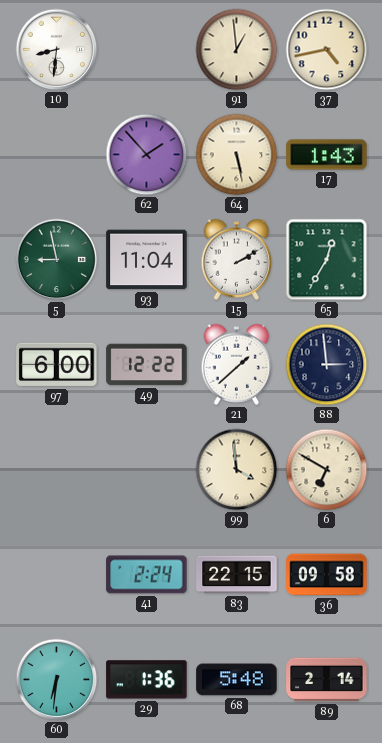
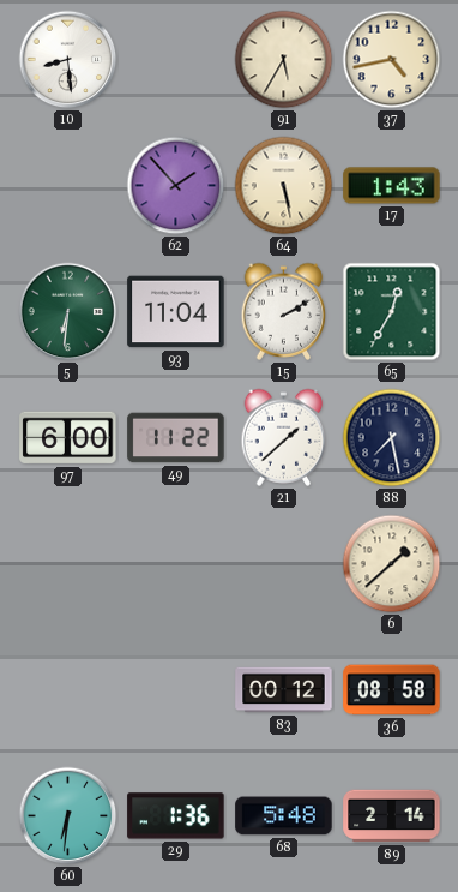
10: 8:31 -> 8:29 (68, 60)
91: 12:59 -> 5:35 (284, 60)
5: 8:58 -> 6:31 (68, 312)
49: 12:22 -> 11:22 (176, 438)
88: 2:59 -> 7:28 (392, 438)
99: 3:59 -> none (237, 470)
6: 6:50 -> 1:38 (392, 564)
41: 2:24 -> none (147, 575)
83: 22:15 -> 00:12 (284, 690)
36: 09:58 -> 08:58 (392, 690)
